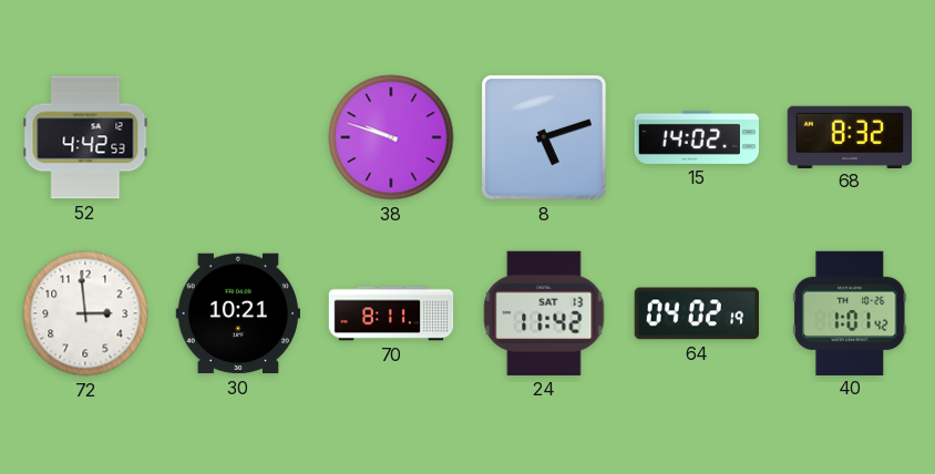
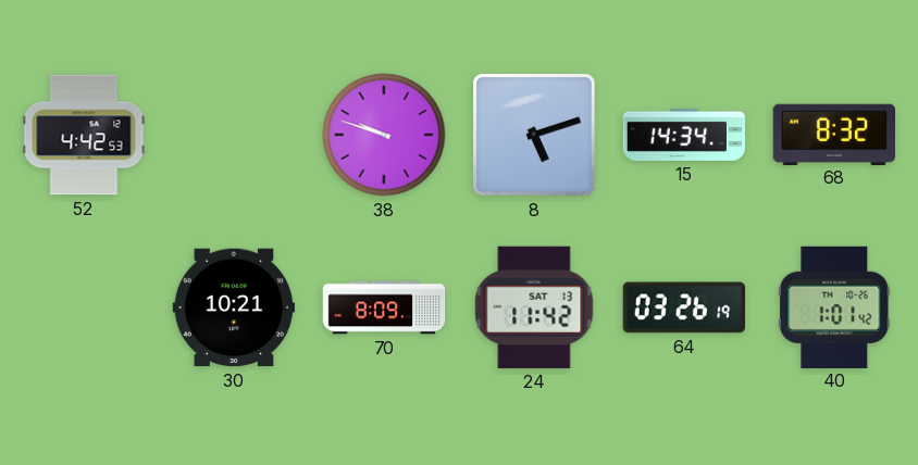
15: 14:02 -> 14:34 (683, 135)
72: 2:59 -> none (85, 313)
70: 8:11 -> 8:09 (384, 307)
64: 04:02 -> 03:26 (683, 307)
